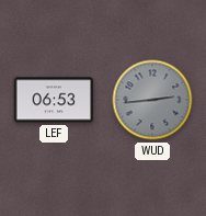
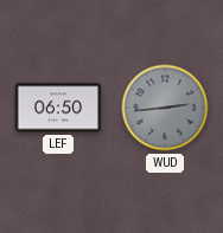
LEF: 06:53 -> 06:50 (58, 108)
